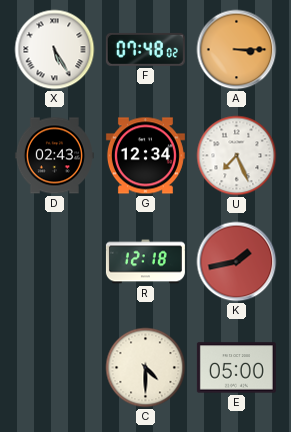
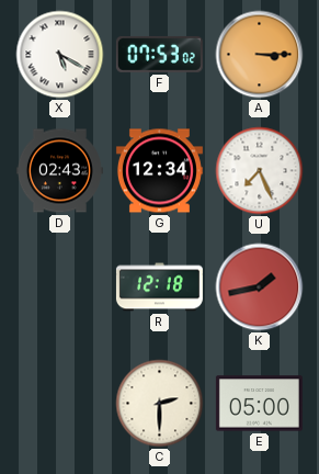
X: 5:25 -> 5:20 (60, 55)
F: 07:48 -> 07:53 (159, 54)
C: 4:30 -> 2:30 (160, 404)
